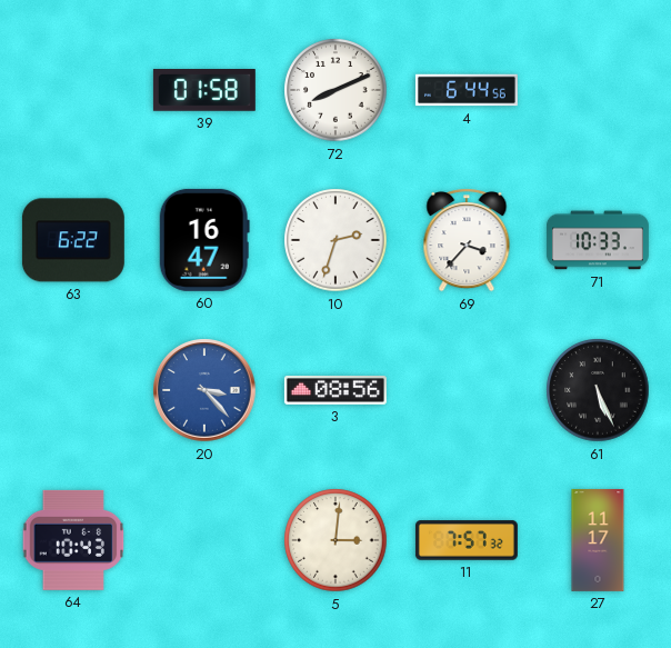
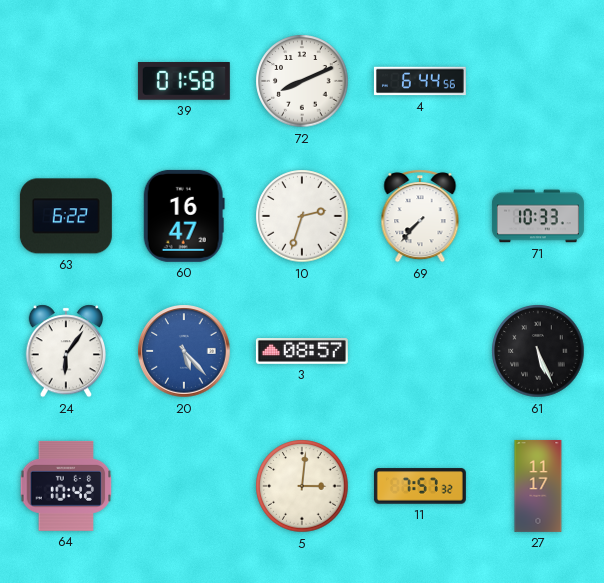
69: 3:37 -> 7:37 (420, 216)
24: none -> 6:06 (65, 351)
20: 3:23 -> 5:23 (184, 351)
3: 08:56 -> 08:57 (302, 352)
64: 10:43 -> 10:42 (66, 486)
